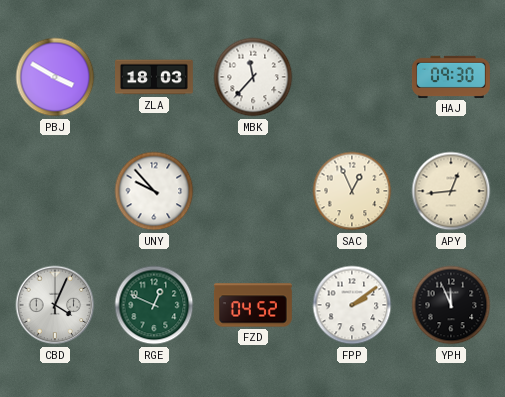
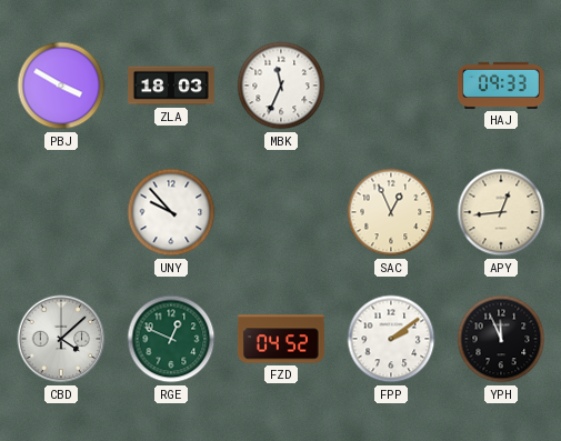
MBK: 11:37 -> 11:34 (281, 86)
HAJ: 09:30 -> 09:33 (502, 86)
CBD: 4:04 -> 4:08 (61, 339)
